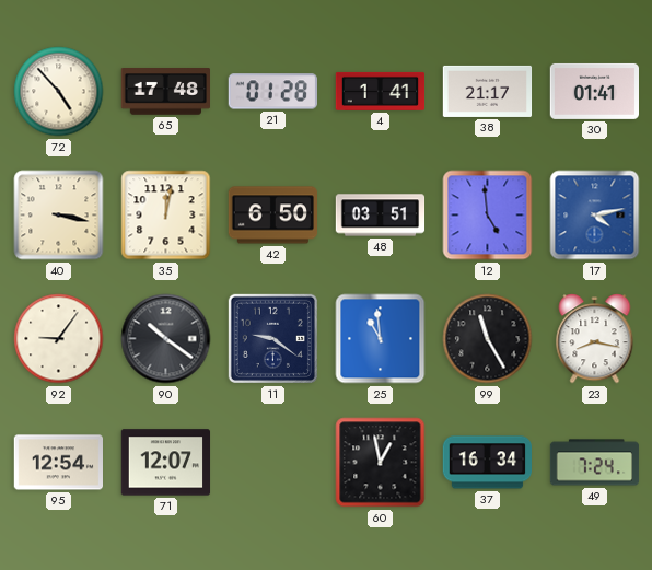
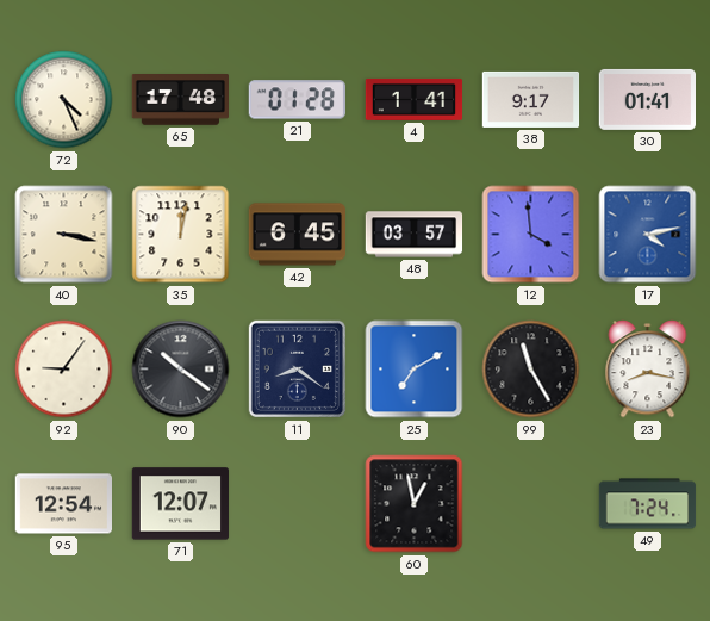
72: 4:53 -> 4:26 (64, 100)
38: 21:17 -> 9:17 (531, 99)
42: 6:50 -> 6:45 (297, 235)
48: 03:51 -> 03:57 (415, 235)
12: 4:59 -> 3:59 (531, 235)
11: 9:21 -> 8:21 (297, 368)
25: 10:59 -> 7:10 (415, 370)
37: 16:34 -> none (487, 463)
